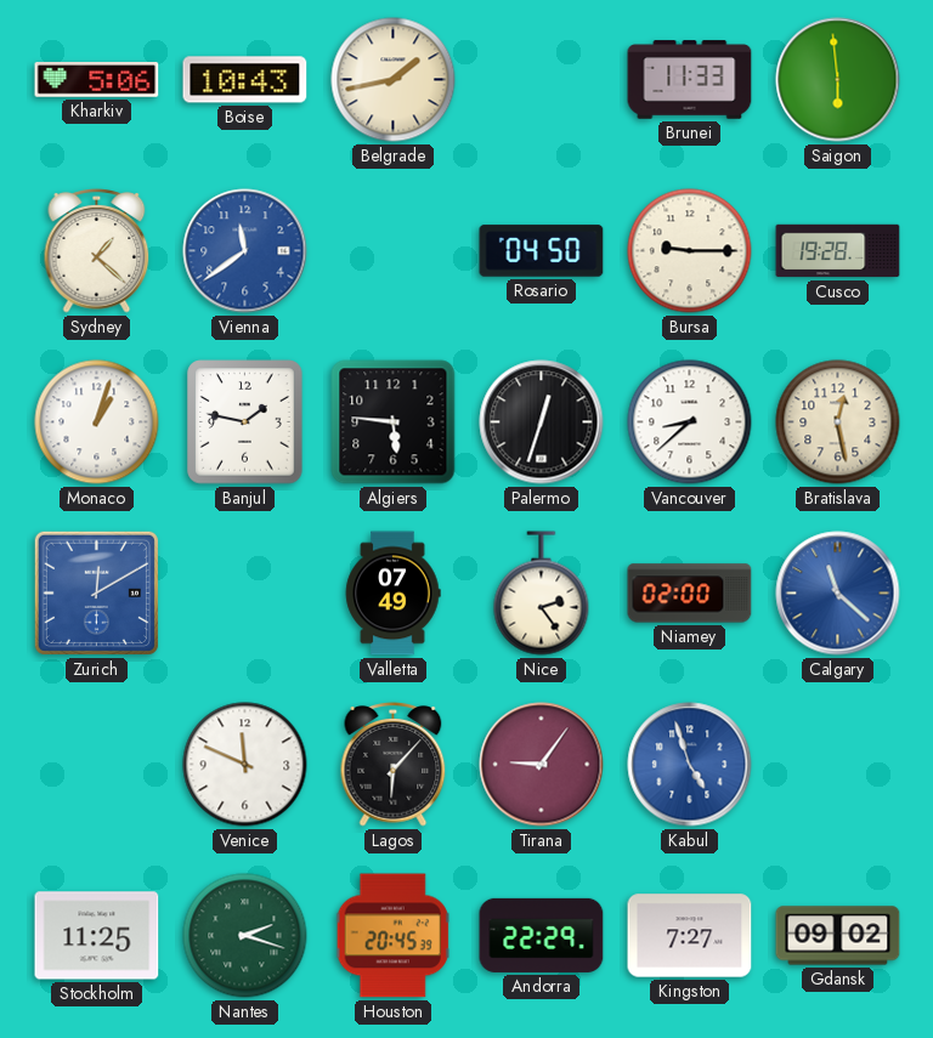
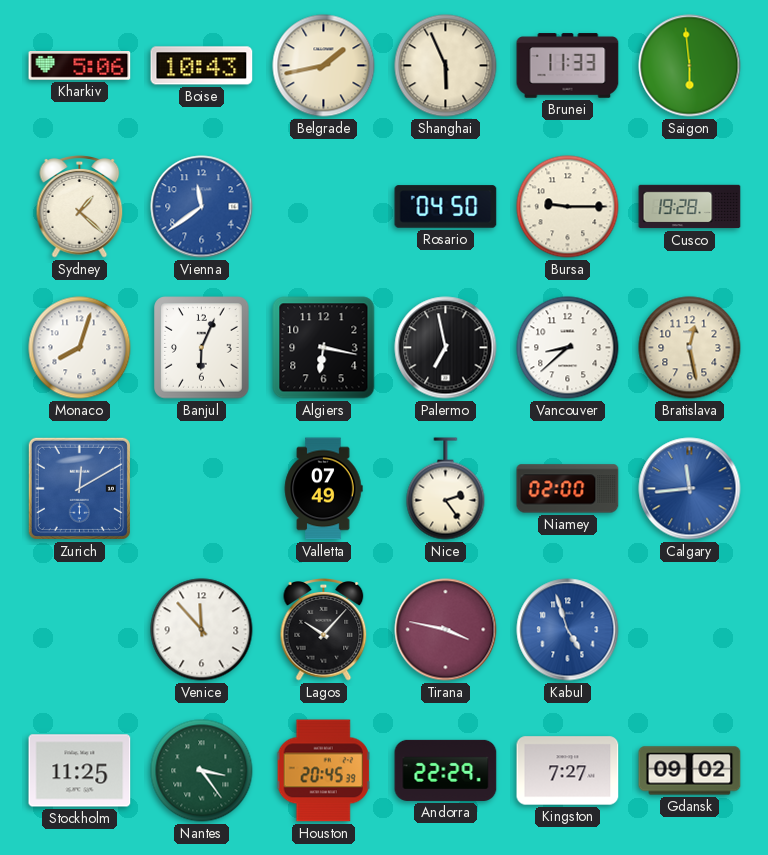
Shanghai: none -> 5:56 (446, 66)
Monaco: 1:03 -> 8:03 (80, 348)
Banjul: 1:47 -> 6:04 (202, 348)
Algiers: 5:46 -> 6:17 (324, 348)
Palermo: 12:33 -> 6:58 (446, 348)
Calgary: 11:22 -> 11:44 (690, 489)
Venice: 11:49 -> 11:53 (202, 630)
Lagos: 6:07 -> 10:07 (324, 630)
Tirana: 9:06 -> 3:47 (446, 630)
Nantes: 2:18 -> 3:24 (202, 771)
